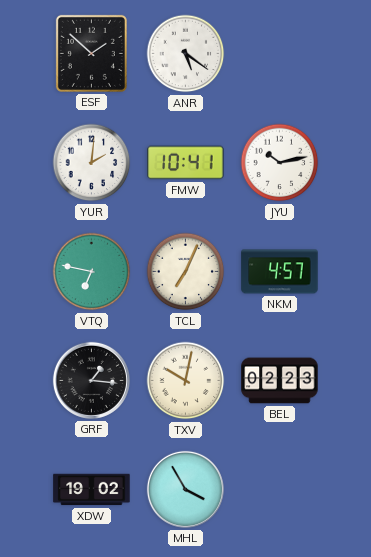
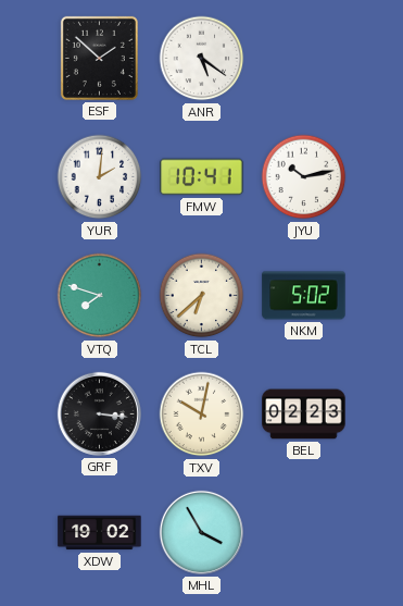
VTQ: 6:47 -> 7:48 (100, 296)
TCL: 7:04 -> 6:38 (202, 296)
NKM: 4:57 -> 5:02 (304, 296)
GRF: 1:16 -> 3:16 (99, 413)
